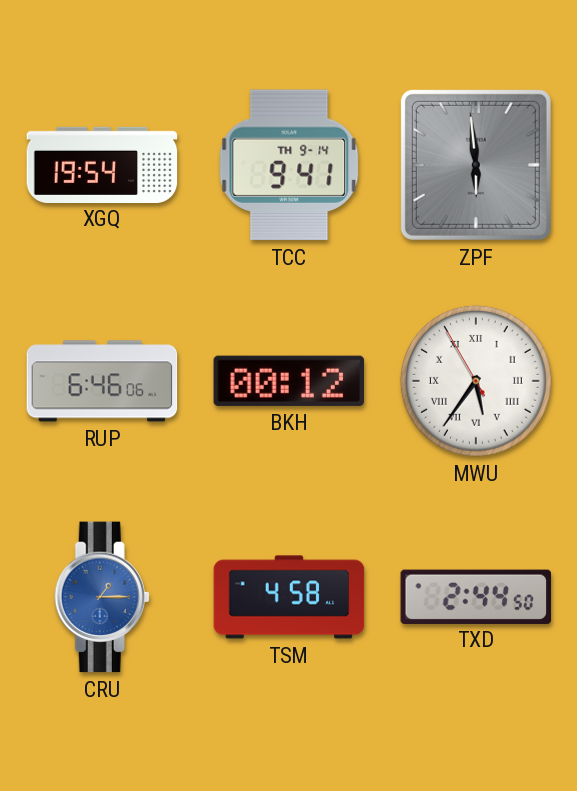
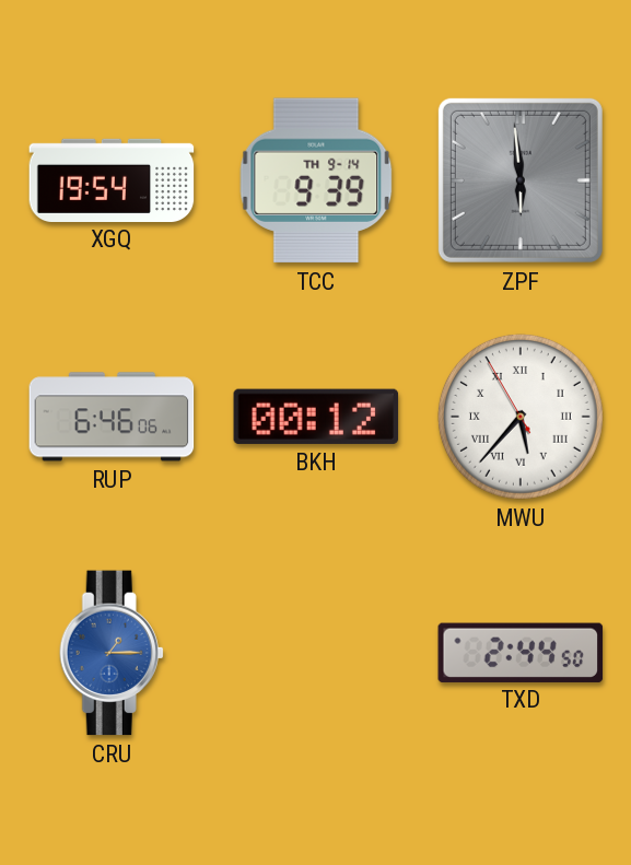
TCC: 9:41 -> 9:39 (316, 180)
MWU: 5:35 -> 5:36 (521, 417)
TSM: 4:58 -> none (289, 597)
